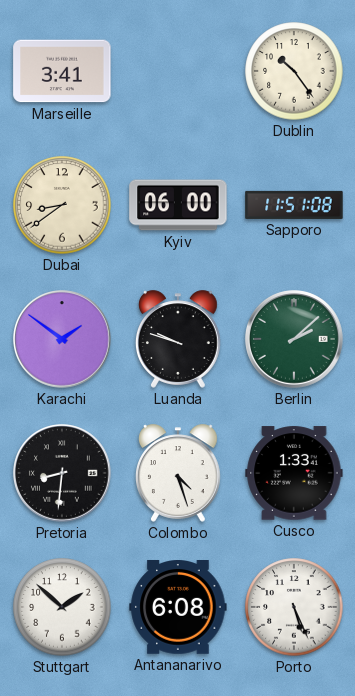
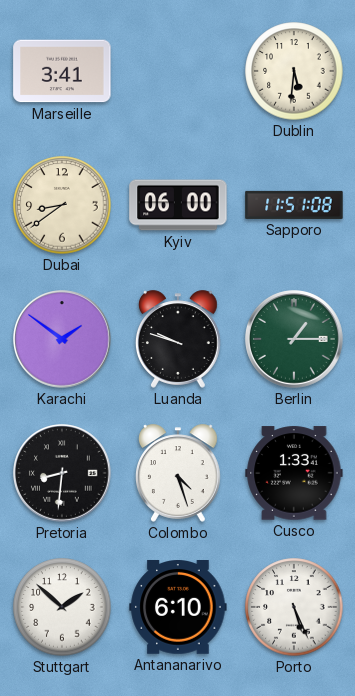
Dublin: 10:24 -> 5:31 (294, 71)
Berlin: 2:08 -> 1:15 (295, 340)
Antananarivo: 6:08 -> 6:10 (178, 607)
